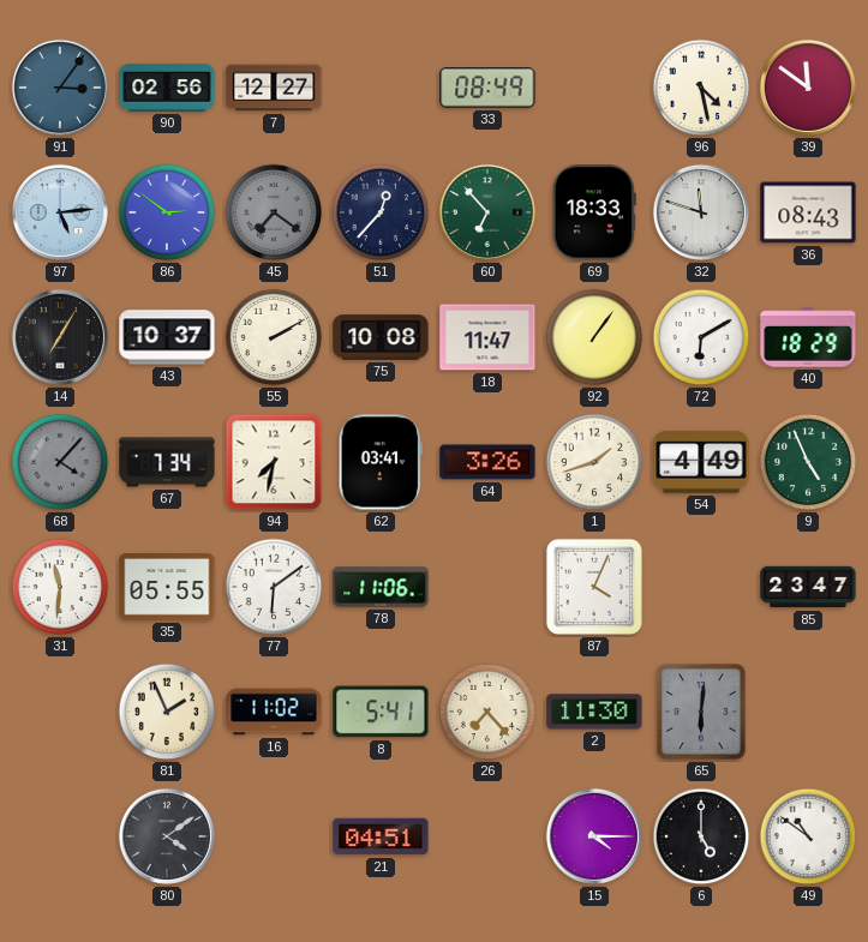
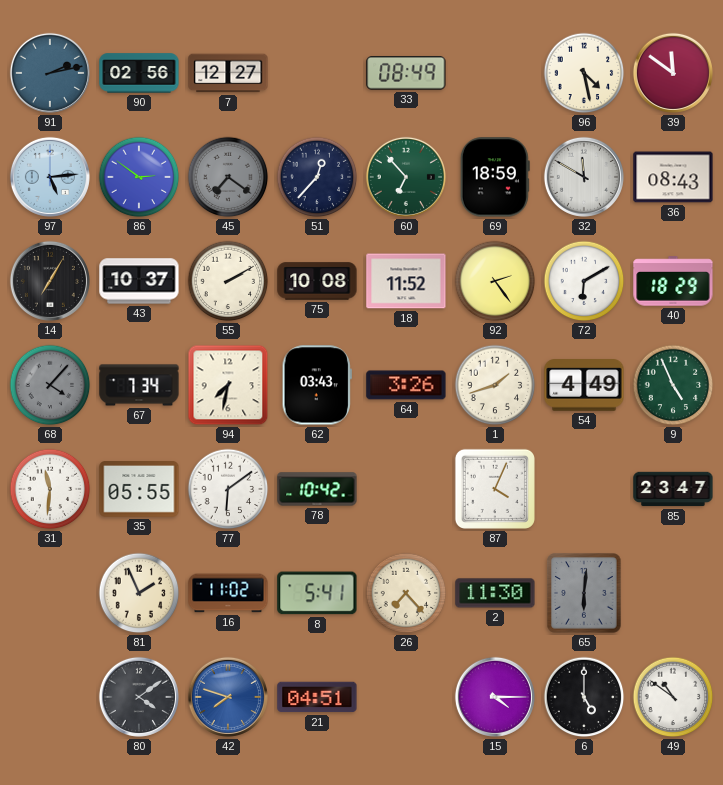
91: 3:06 -> 2:13 (50, 73)
69: 18:33 -> 18:59 (495, 177)
32: 11:48 -> 11:50 (584, 177)
18: 11:47 -> 11:52 (406, 281)
92: 1:06 -> 2:24 (495, 281)
62: 03:41 -> 03:43 (317, 385)
78: 11:06 -> 10:42 (317, 489)
42: none -> 7:48 (228, 697)
